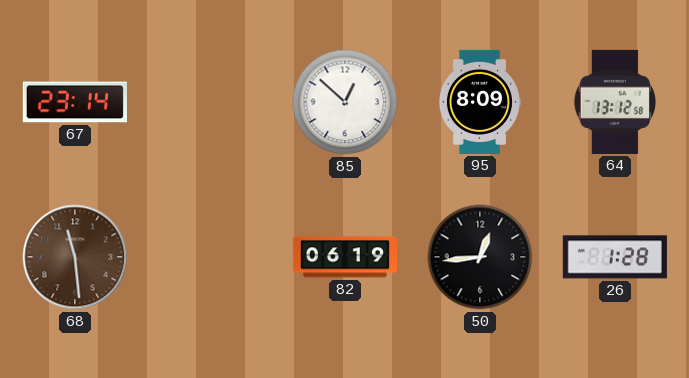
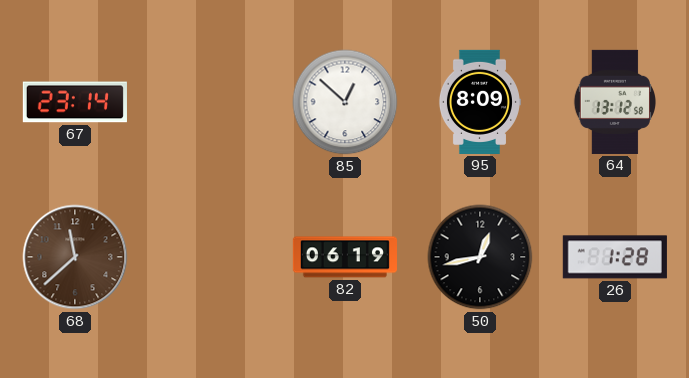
68: 11:29 -> 11:38 (75, 257)
50: 12:44 -> 12:43 (480, 257)
